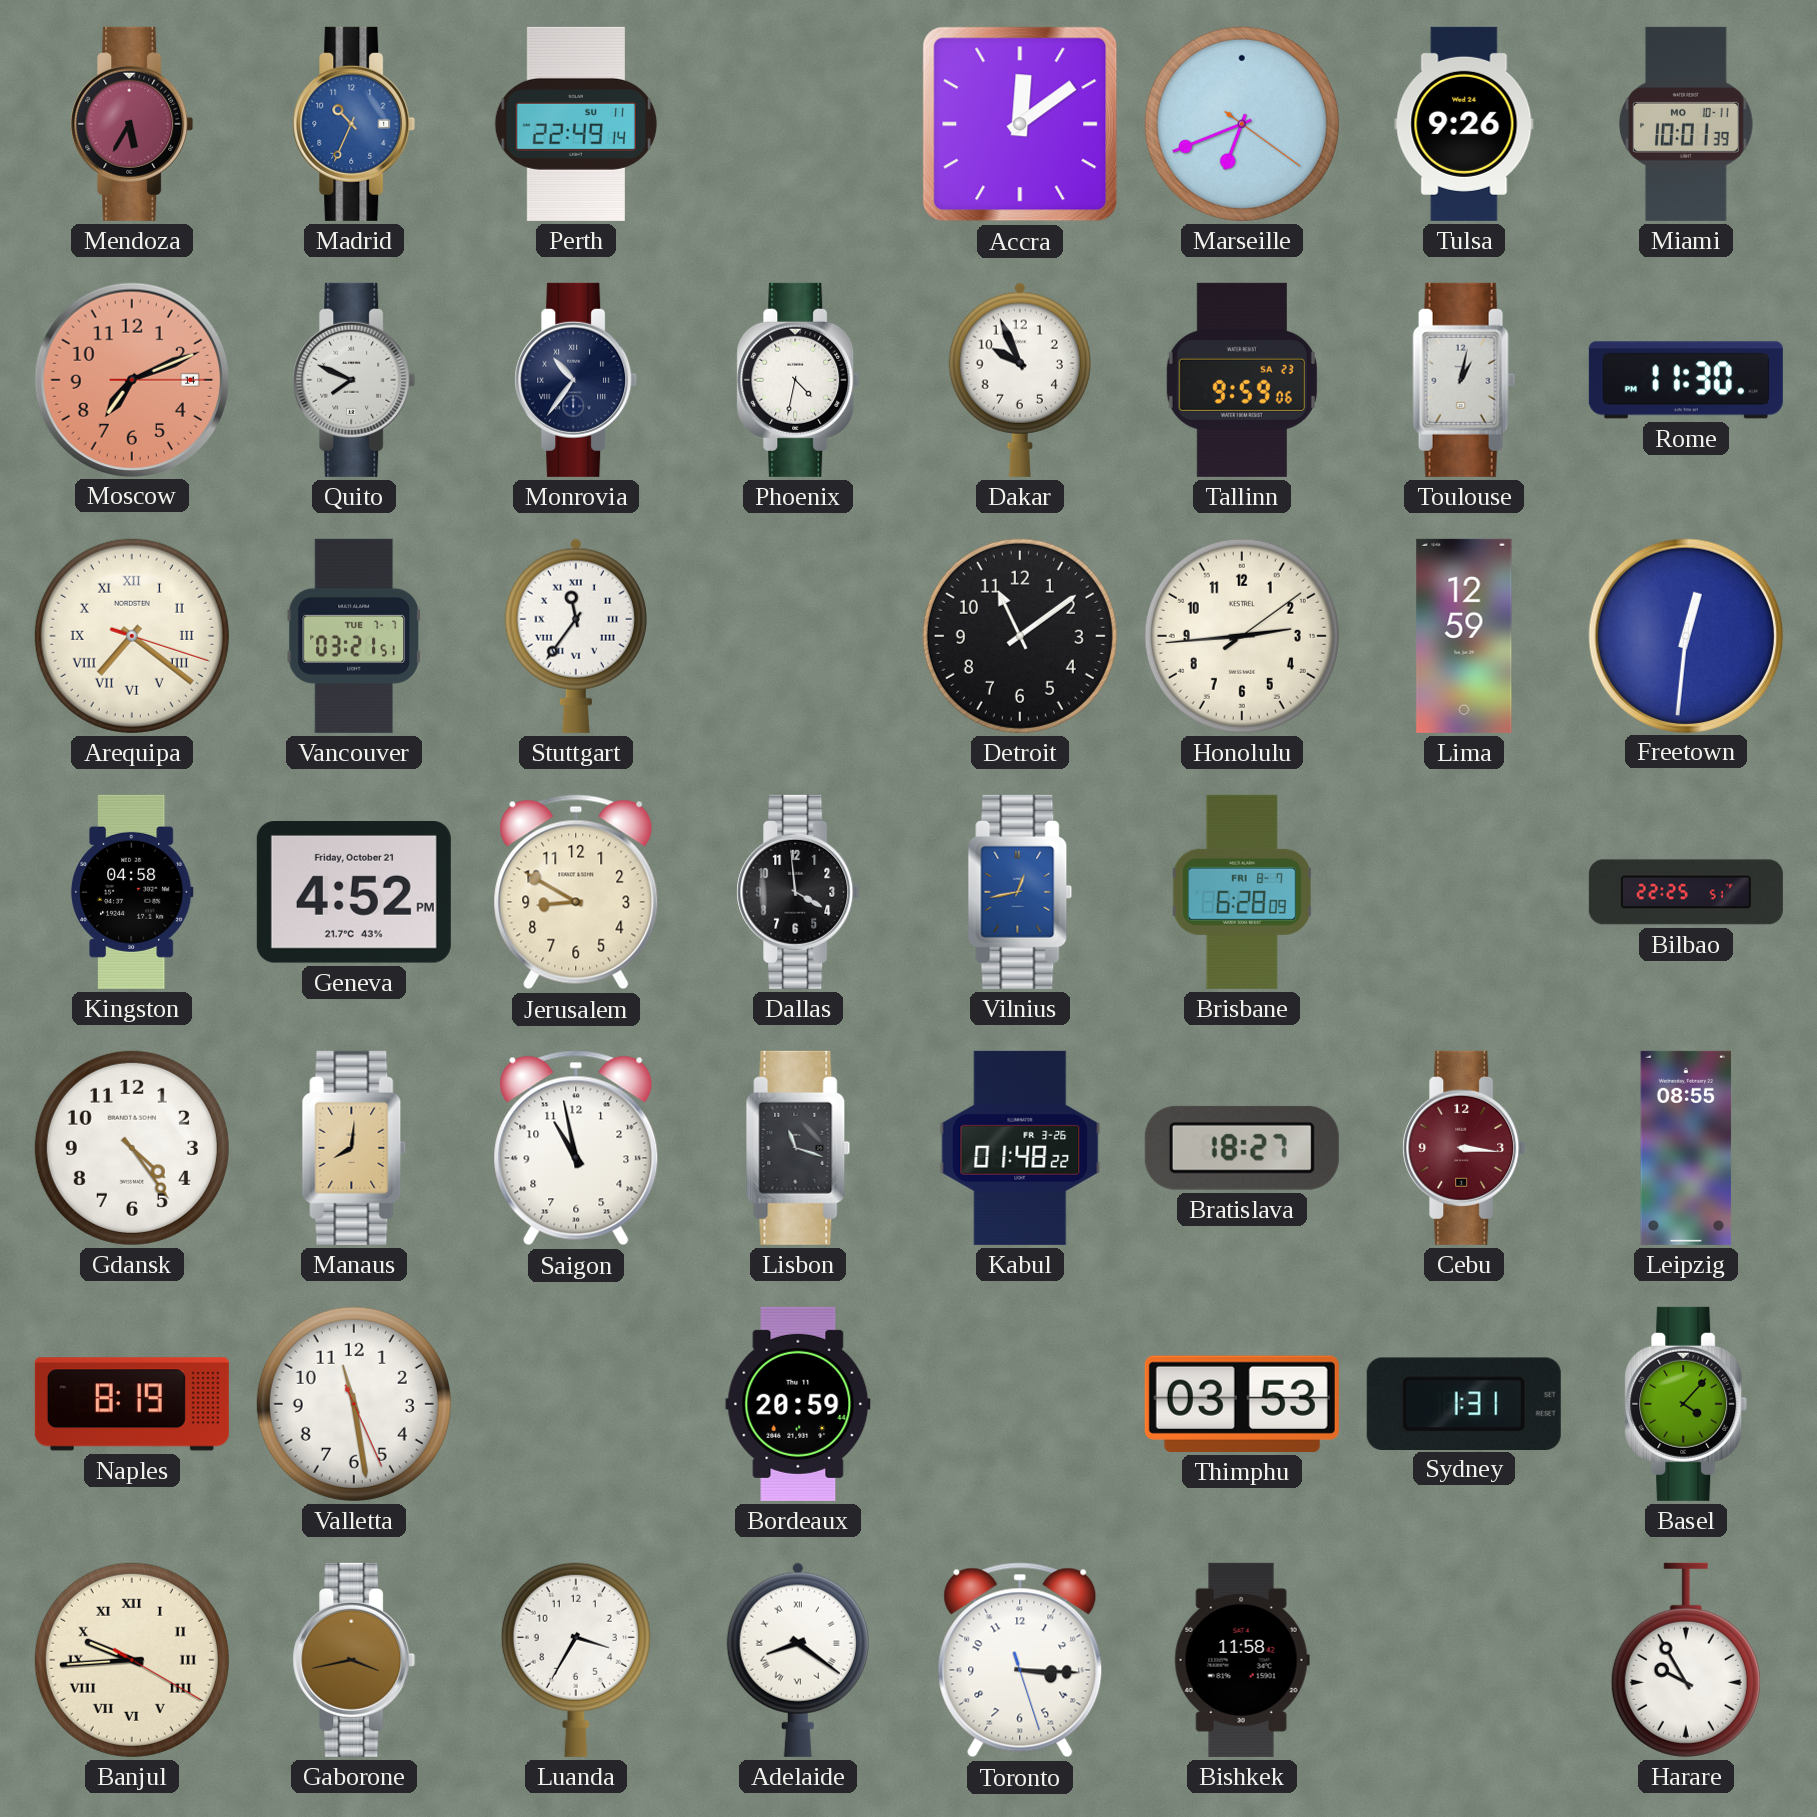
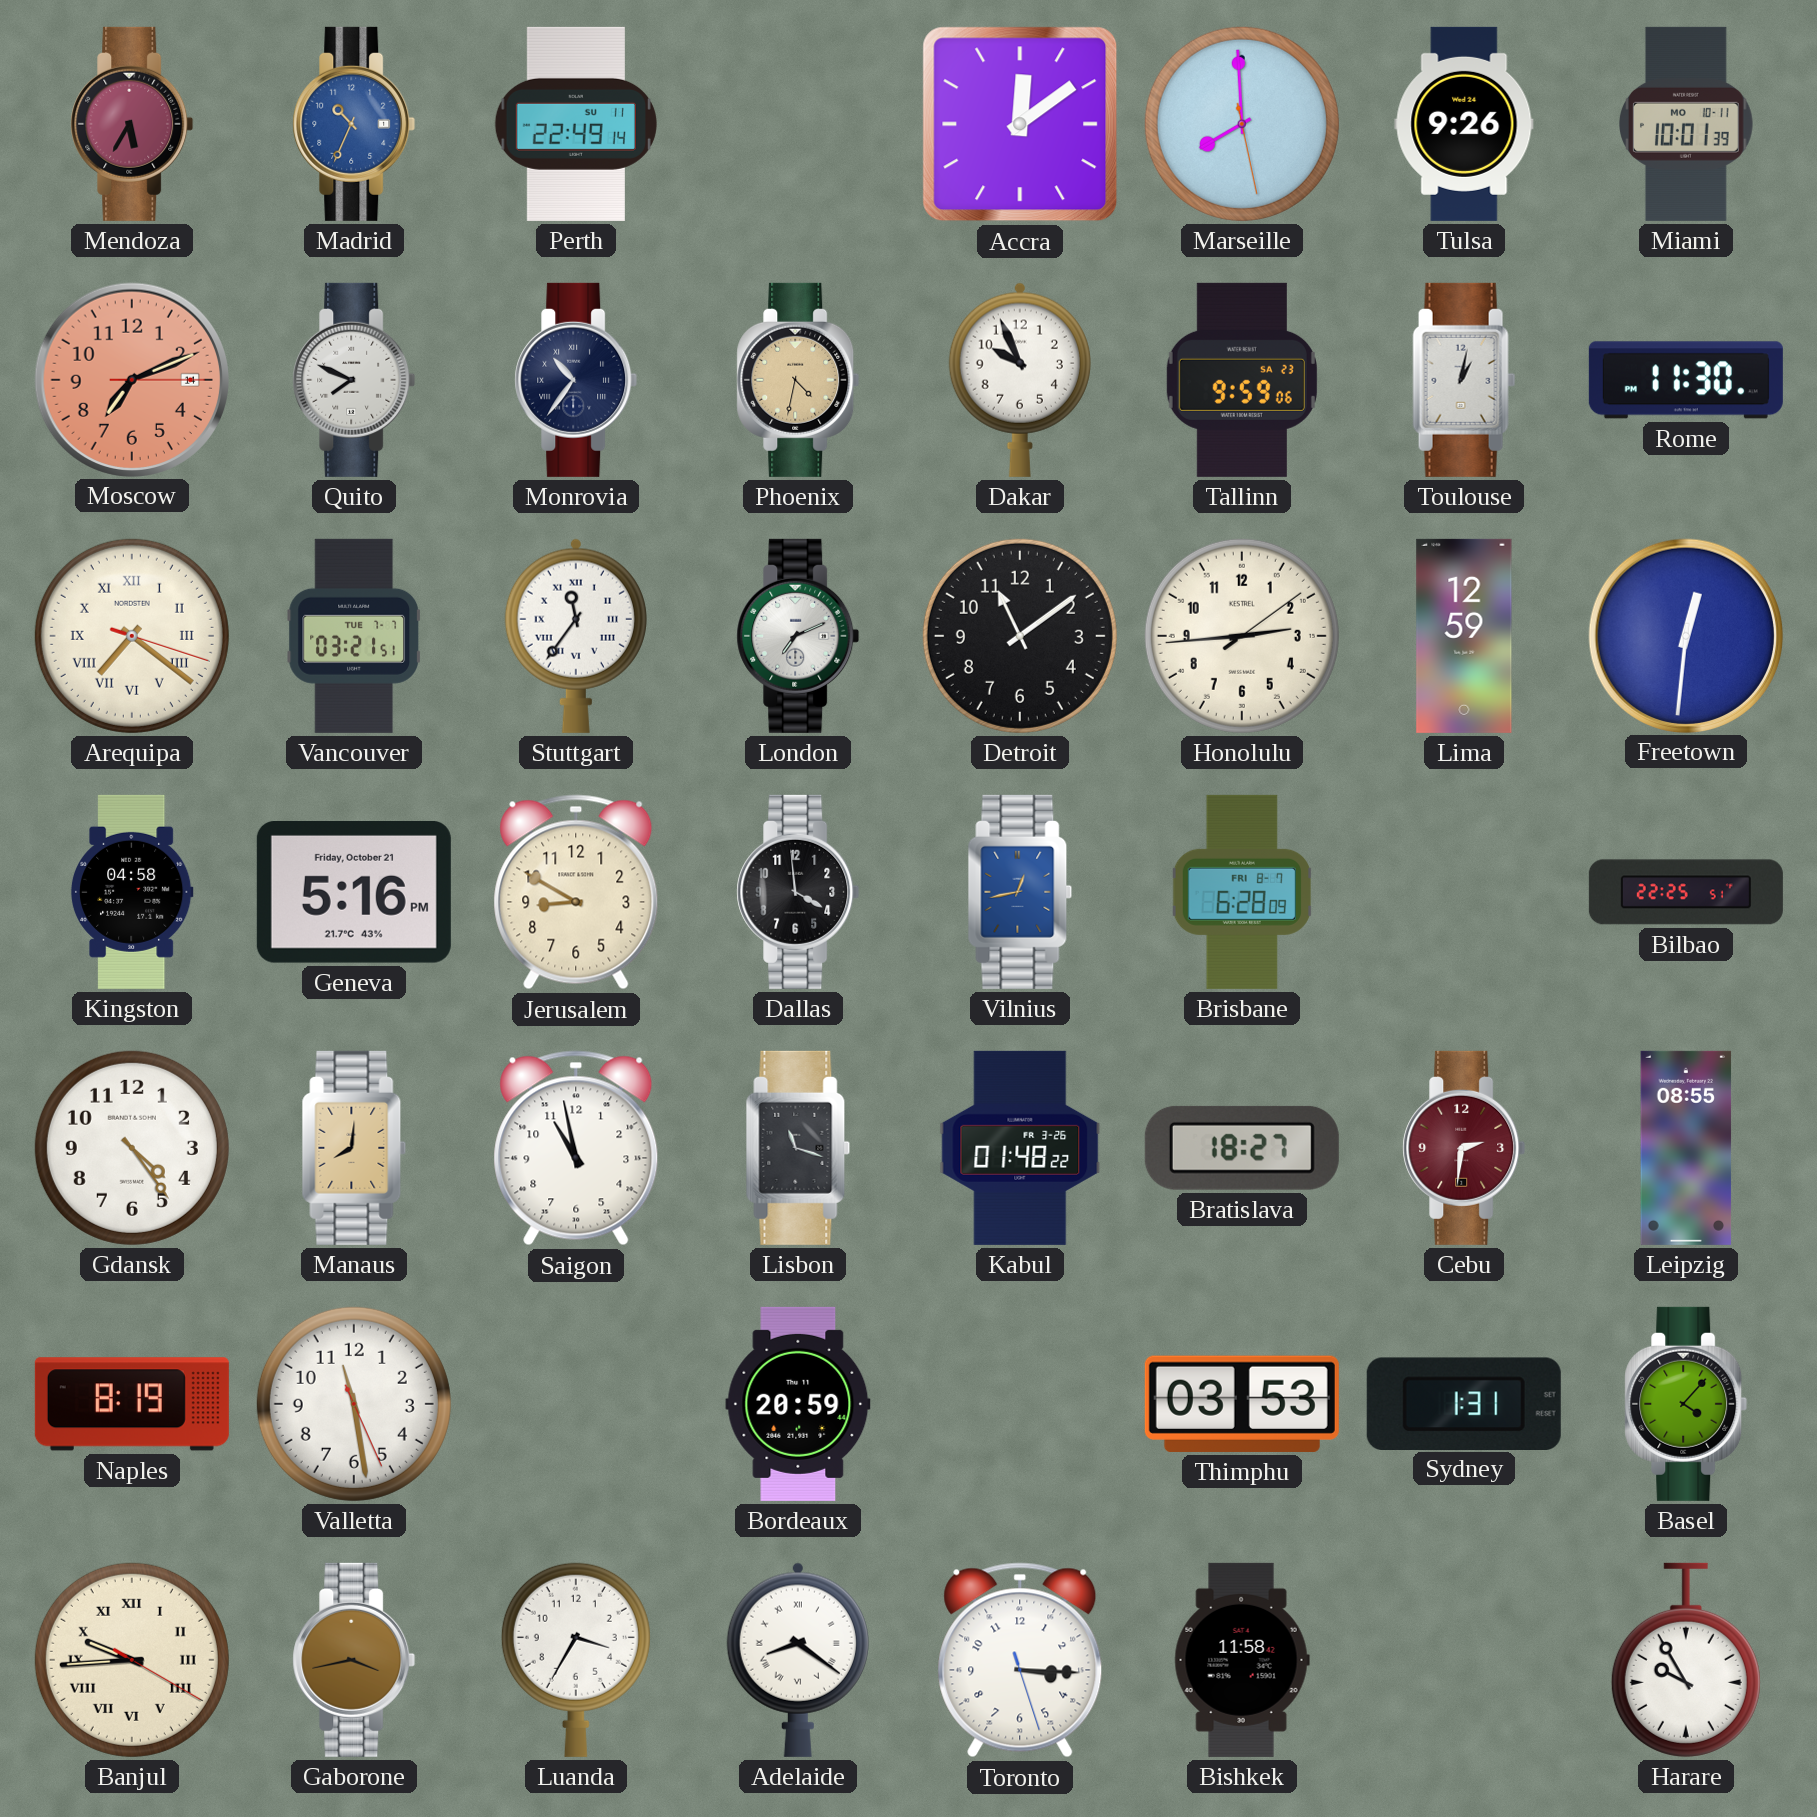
Marseille: 6:41 -> 7:59 (1242, 124)
Phoenix dial: white -> champagne (798, 380)
London: none -> 7:11 (798, 636)
Geneva: 4:52 -> 5:16 (354, 893)
Cebu: 3:16 -> 2:31 (1464, 1148)
